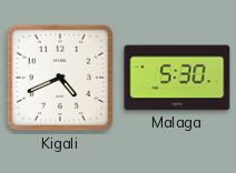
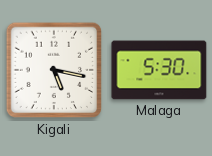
Kigali: 4:41 -> 5:17 (54, 70)
